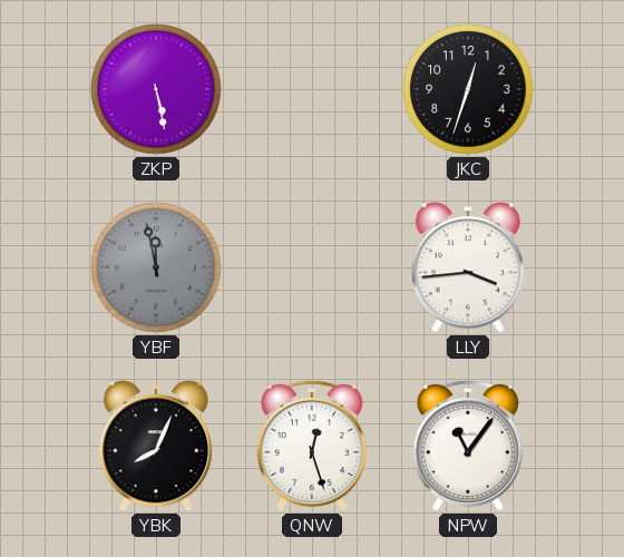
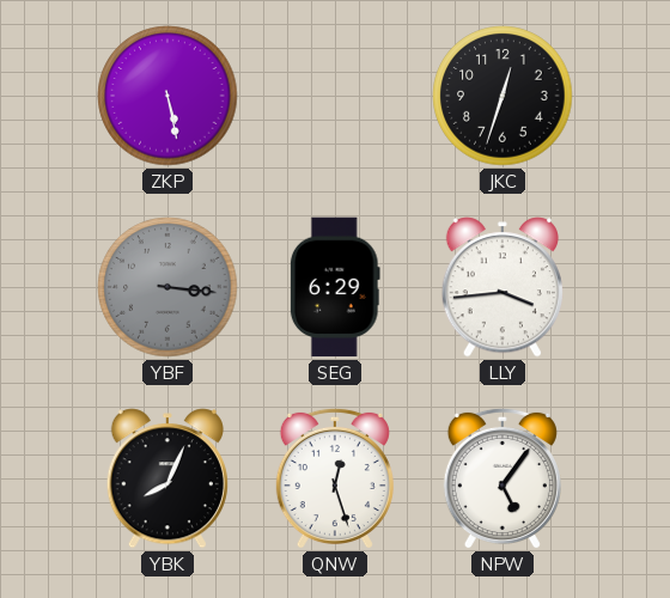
YBF: 11:58 -> 3:16 (167, 287)
SEG: none -> 6:29 (335, 287)
NPW: 11:06 -> 5:06 (502, 478)
